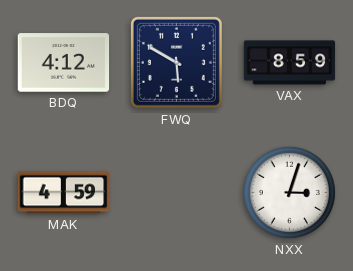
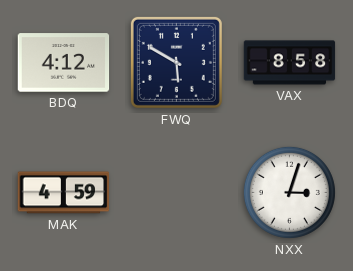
VAX: 8:59 -> 8:58 (290, 63)
